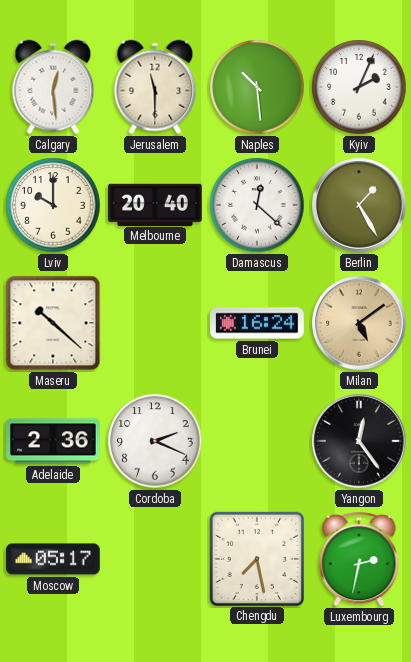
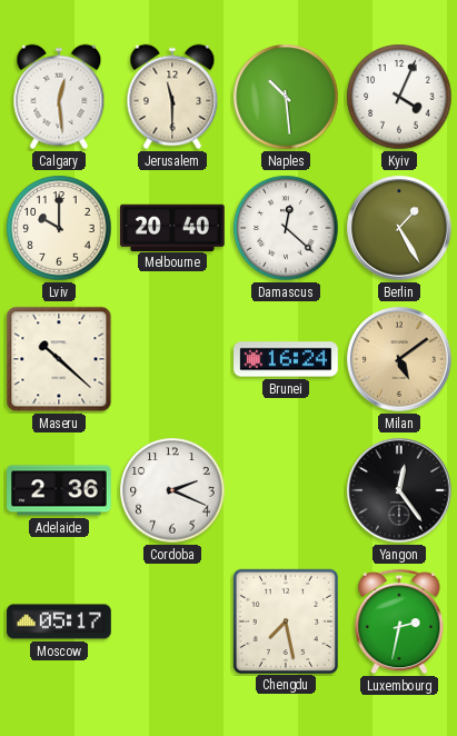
Kyiv: 2:04 -> 4:04 (399, 97)
